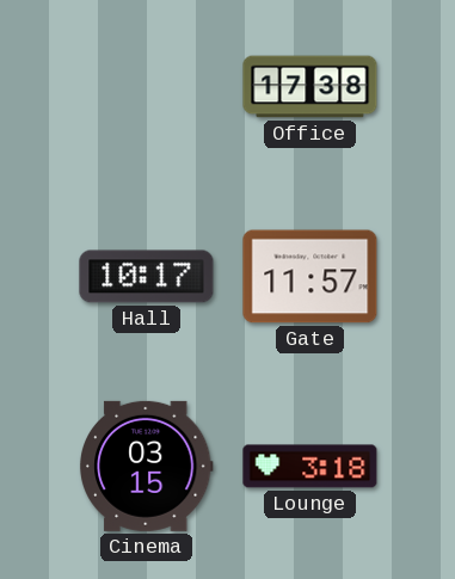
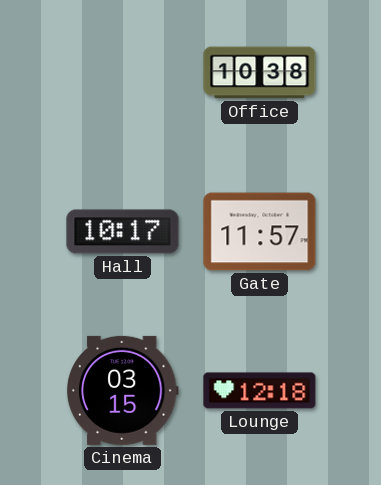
Office: 17:38 -> 10:38 (260, 73)
Lounge: 3:18 -> 12:18 (260, 391)
